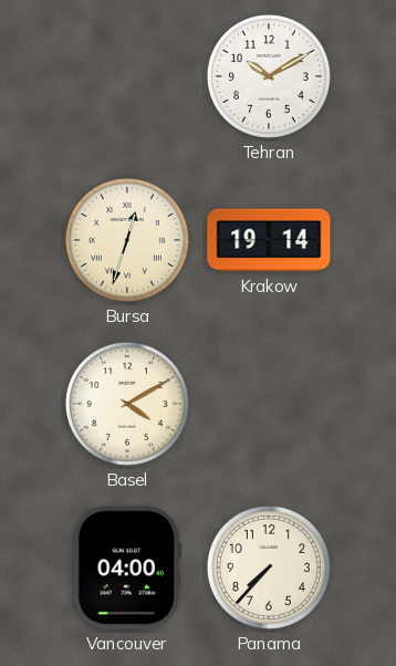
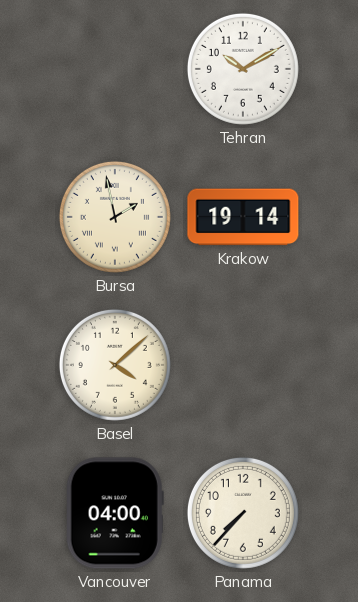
Bursa: 12:33 -> 1:58 (115, 217)
Basel: 4:10 -> 4:08 (115, 365)
